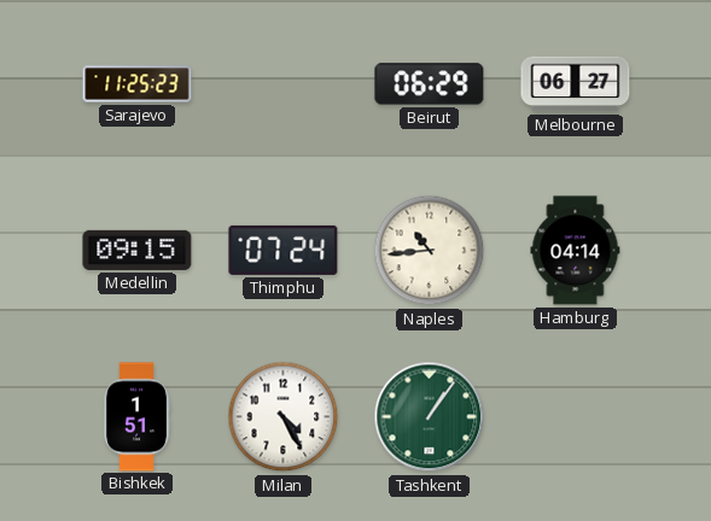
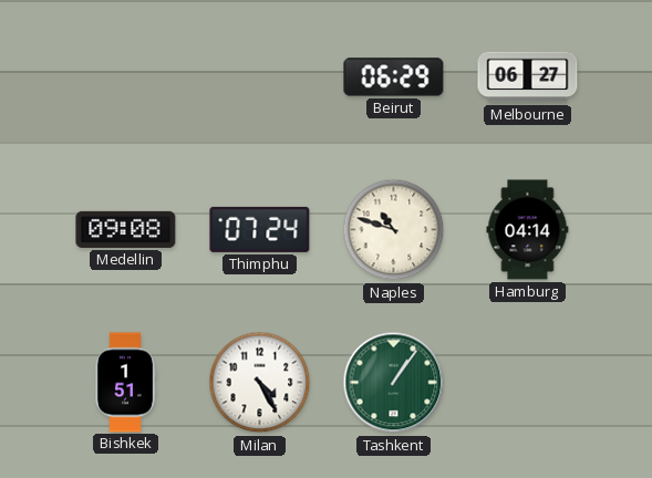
Sarajevo: 11:25 -> none (138, 84)
Medellin: 09:15 -> 09:08 (126, 229)
Naples: 10:44 -> 10:48 (394, 230)
